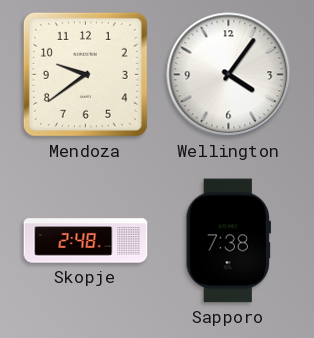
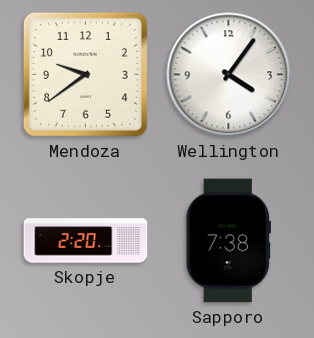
Skopje: 2:48 -> 2:20 (86, 241)
